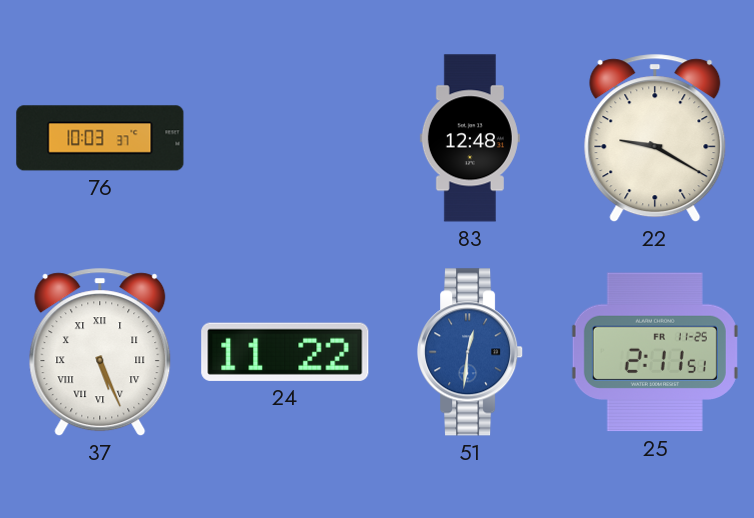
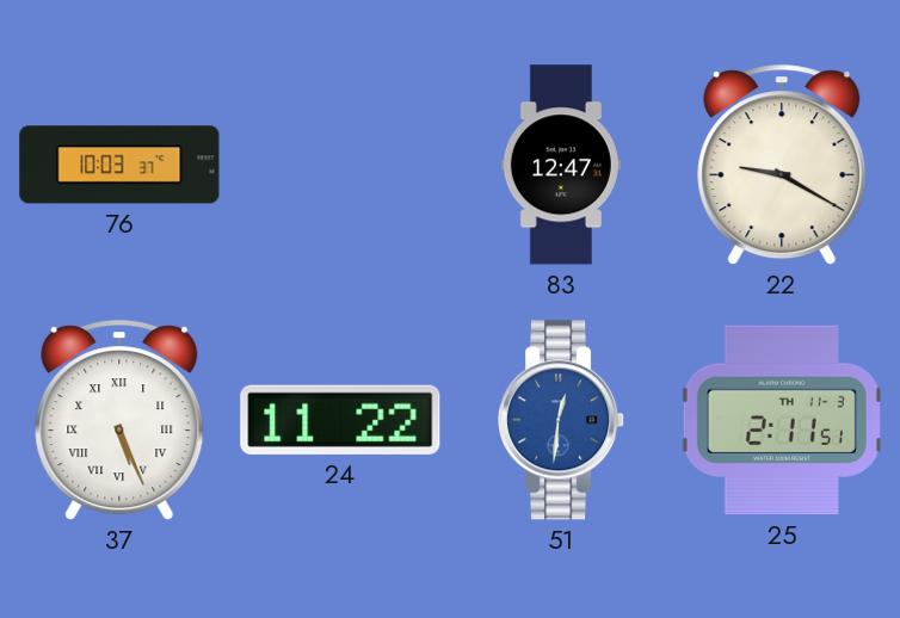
83: 12:48 -> 12:47 (561, 165)
25 date: FR 11-25 -> TH 11-3 (782, 420)
